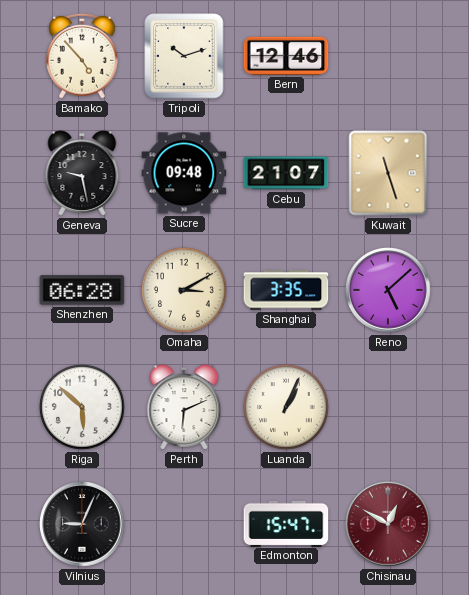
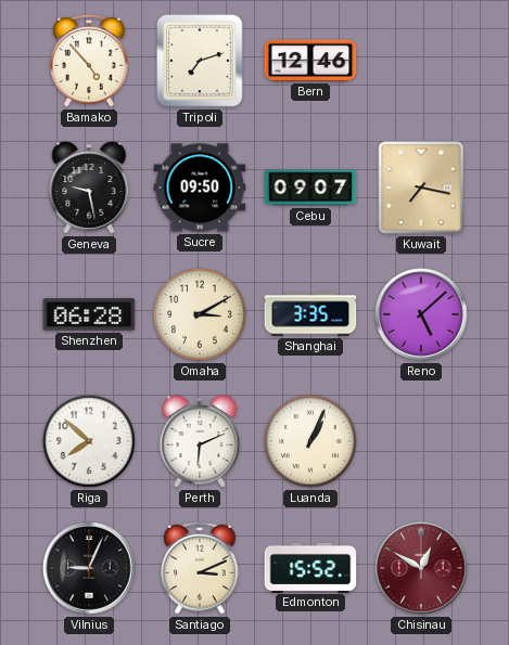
Tripoli: 10:12 -> 7:12 (200, 61)
Sucre: 09:48 -> 09:50 (200, 188)
Cebu: 21:07 -> 09:07 (310, 188)
Kuwait: 11:27 -> 7:17 (421, 188)
Riga: 5:52 -> 7:52 (90, 442)
Santiago: none -> 3:11 (201, 568)
Edmonton: 15:47 -> 15:52 (310, 567)
